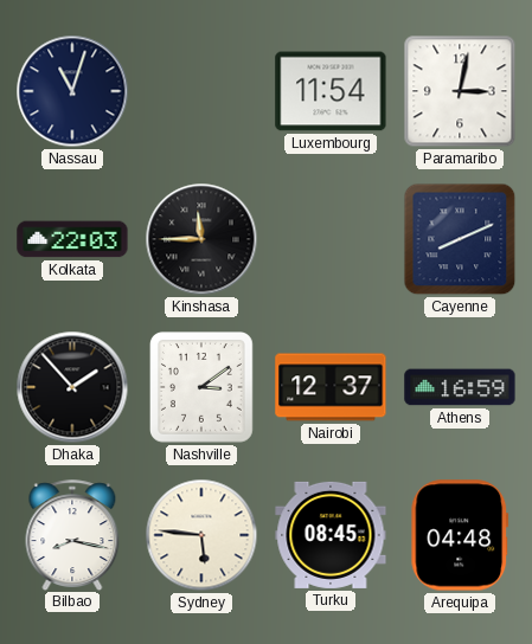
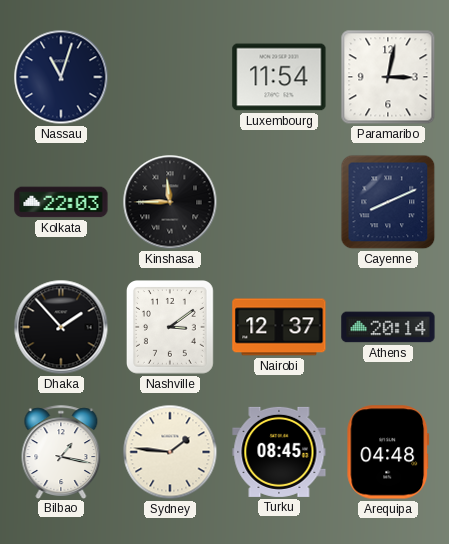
Athens: 16:59 -> 20:14 (388, 327)
Bilbao: 8:17 -> 1:17 (61, 452)
Sydney: 5:46 -> 1:46 (170, 452)
